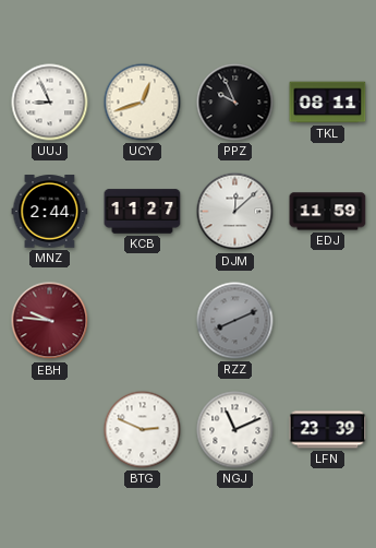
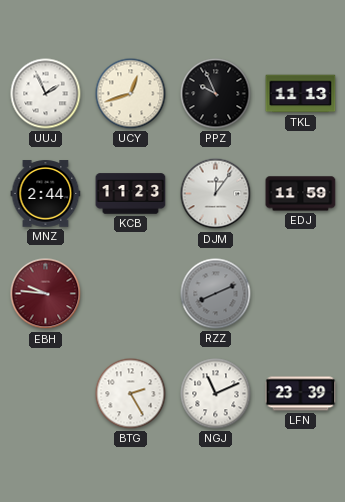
UUJ: 8:56 -> 1:56 (46, 94)
TKL: 08:11 -> 11:13 (301, 94)
KCB: 11:27 -> 11:23 (131, 194)
DJM: 12:08 -> 12:06 (216, 194)
BTG: 2:49 -> 2:25 (131, 394)
